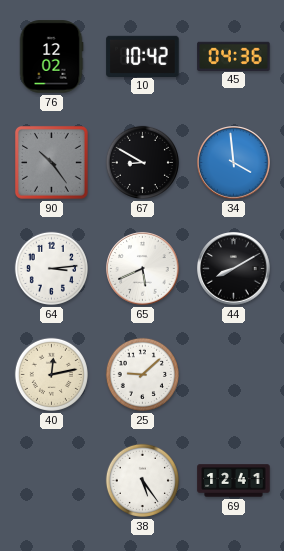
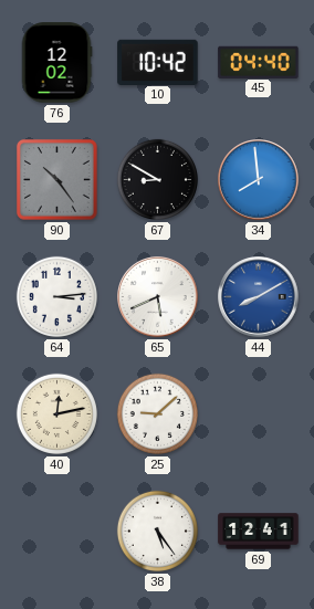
45: 04:36 -> 04:40 (259, 62)
34: 3:59 -> 7:59 (259, 180)
44 dial: black -> blue (259, 297)
